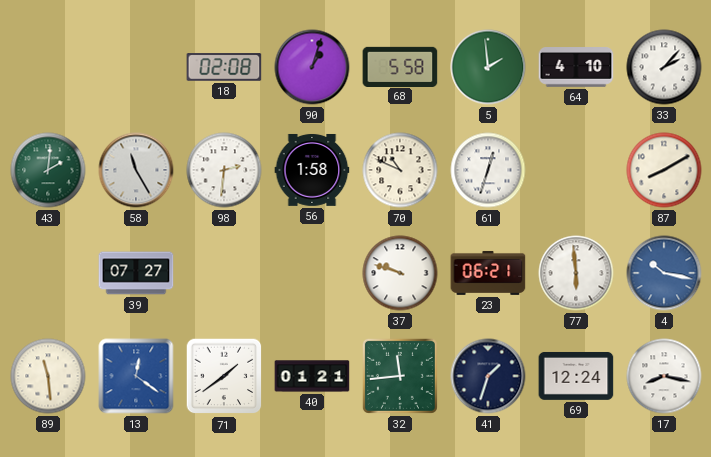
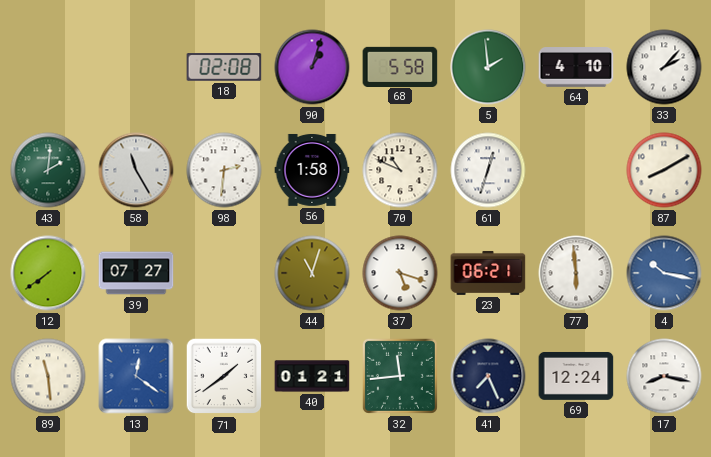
12: none -> 7:39 (48, 273)
44: none -> 11:03 (312, 273)
37: 9:48 -> 5:18 (400, 273)
41: 1:33 -> 7:26 (488, 376)
